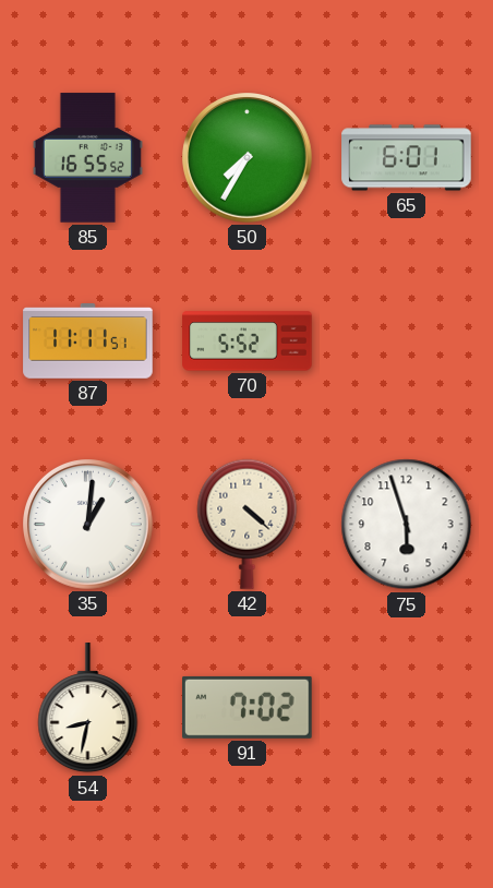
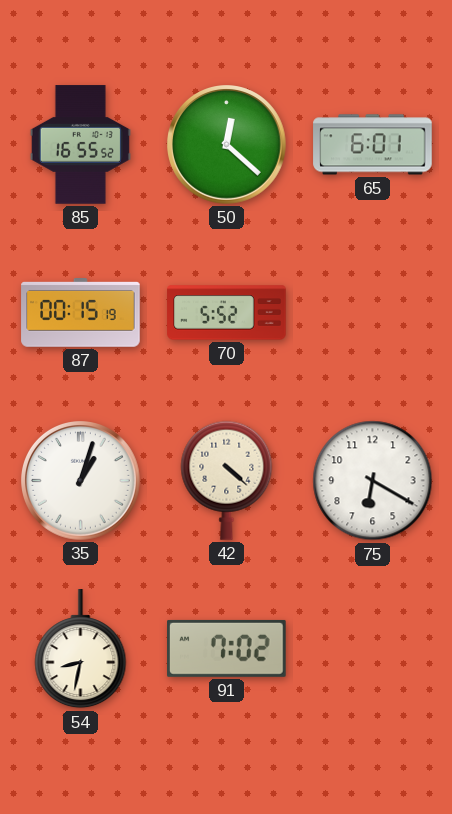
50: 7:35 -> 12:22 (227, 145)
87: 11:11 -> 00:15 (81, 313)
35: 1:01 -> 1:03 (81, 481)
75: 5:57 -> 6:20 (373, 481)
